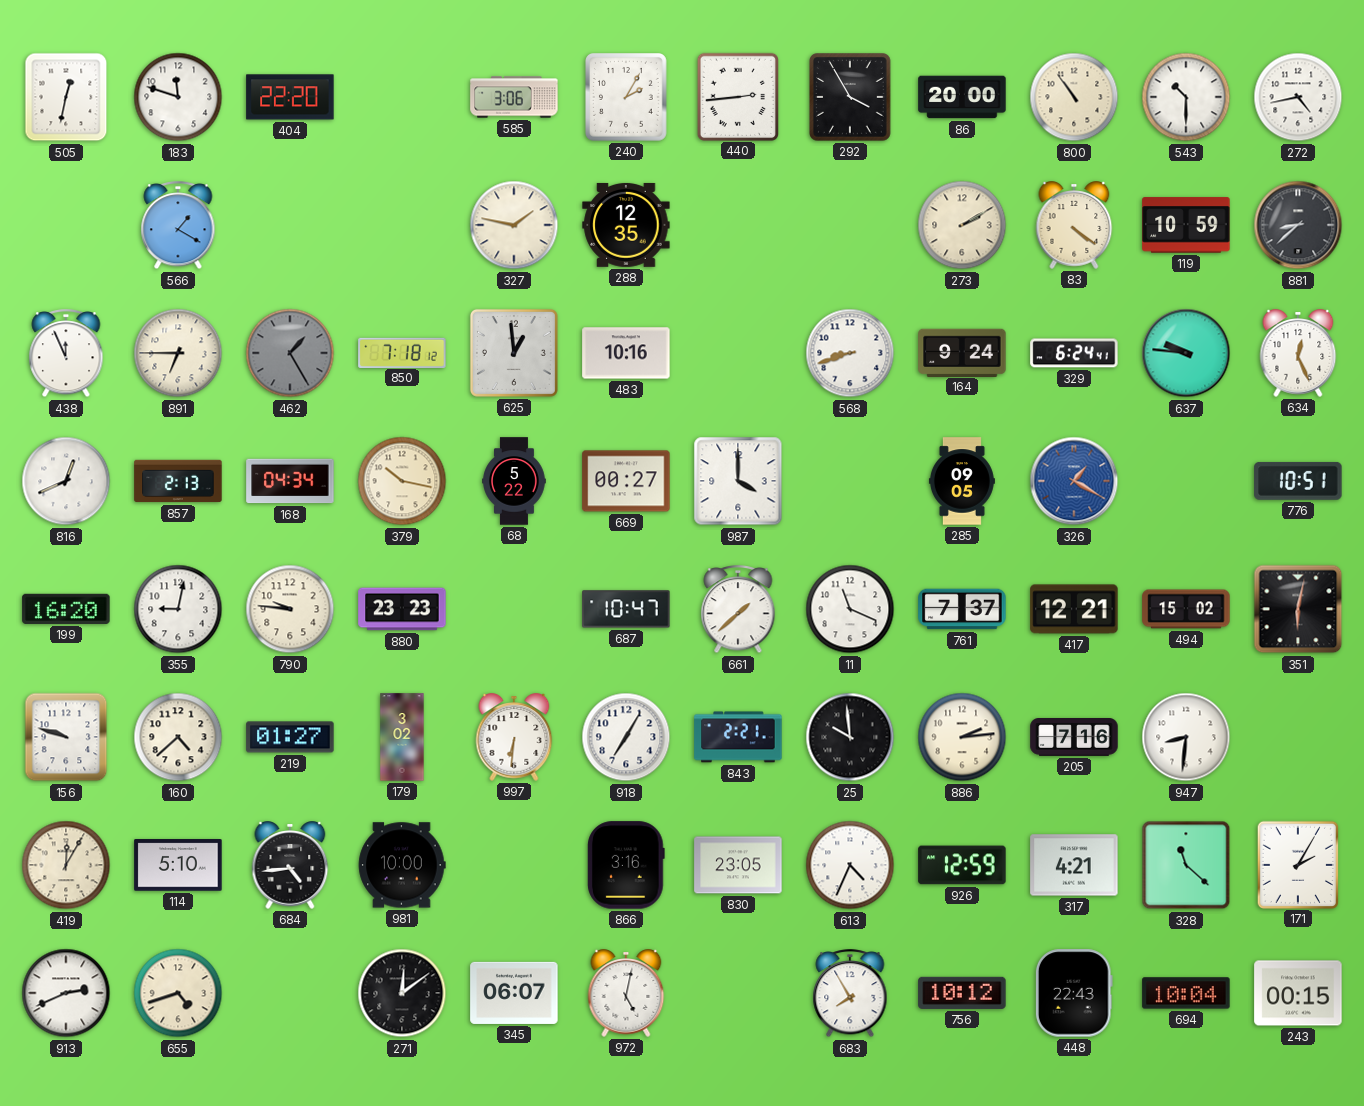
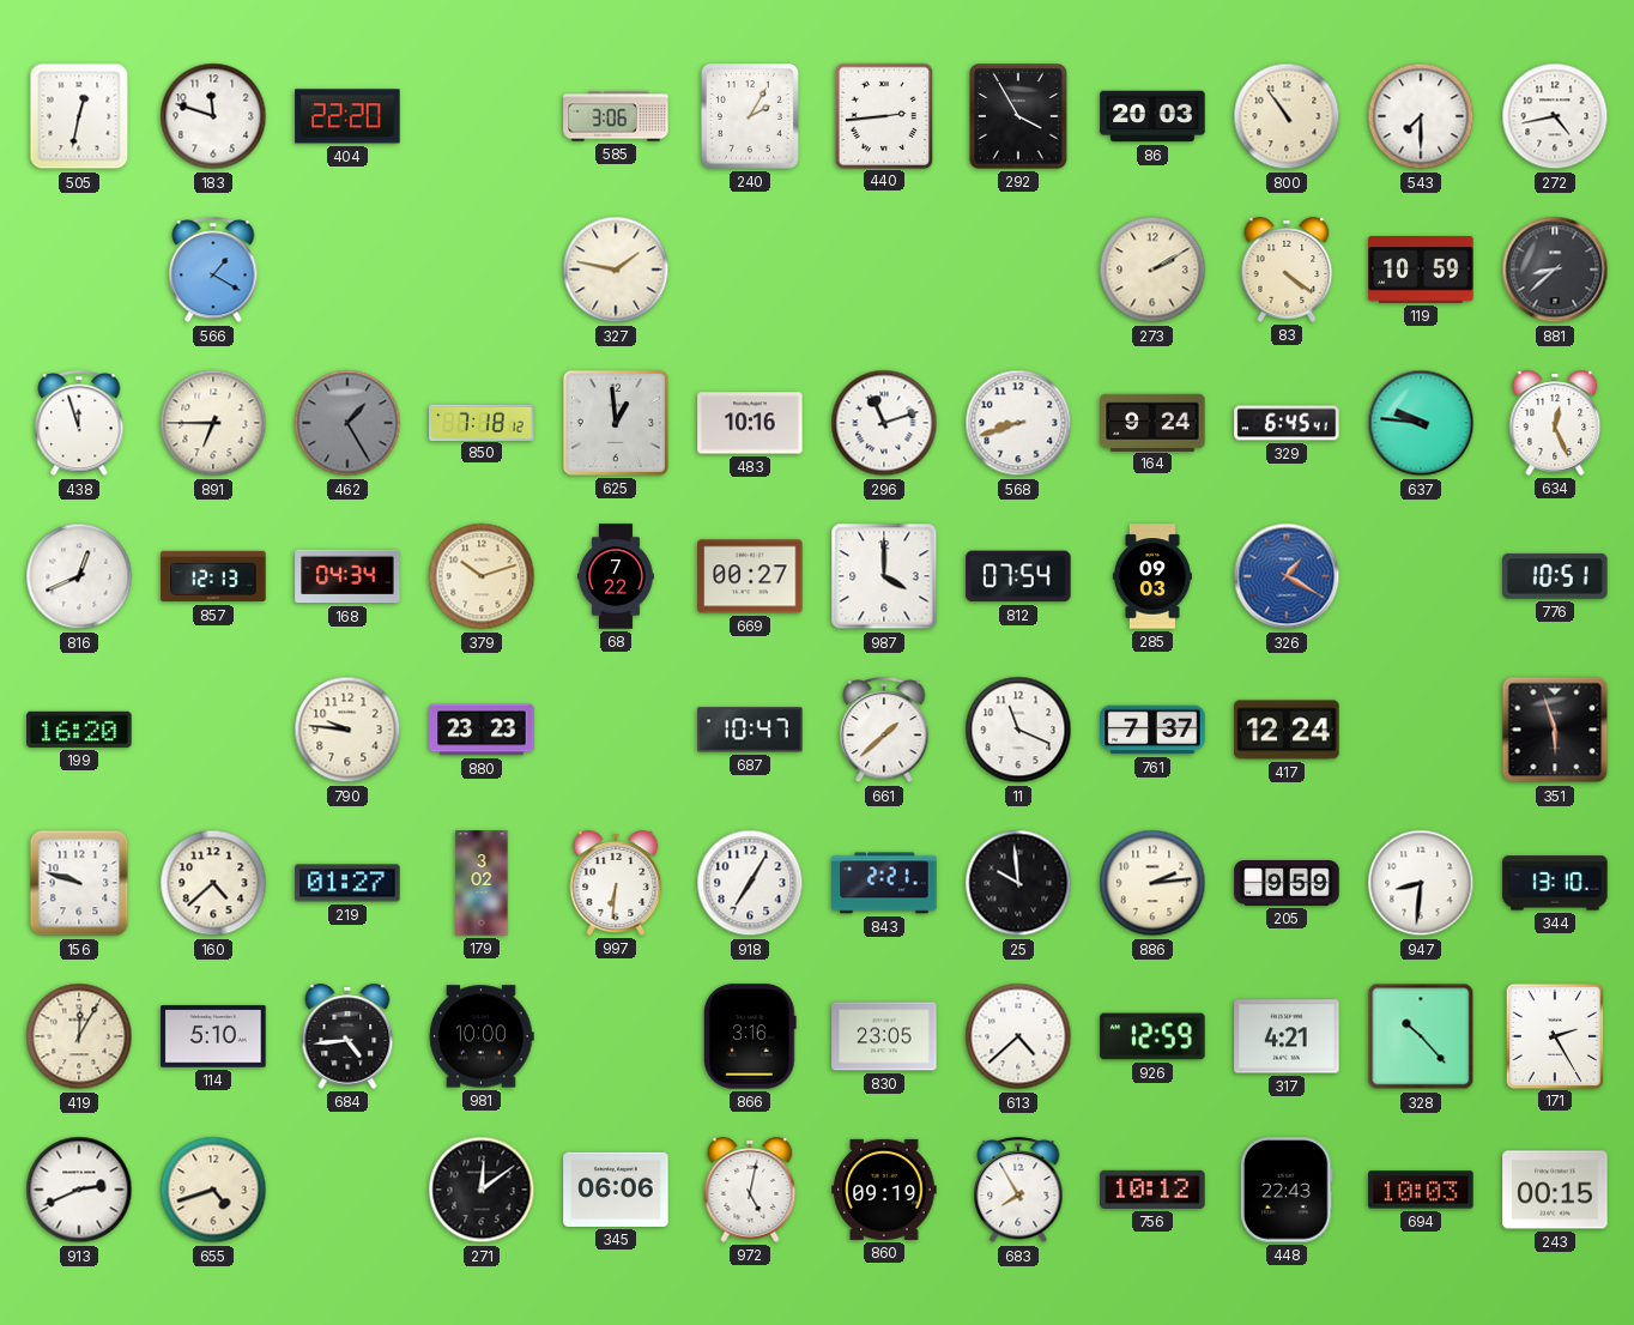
86: 20:00 -> 20:03 (1152, 116)
543: 10:30 -> 7:30 (1421, 116)
288: 12:35 -> none (626, 225)
438: 11:56 -> 11:57 (79, 424)
296: none -> 11:12 (884, 423)
329: 6:24 -> 6:45 (1287, 423)
857: 2:13 -> 12:13 (213, 576)
379: 10:17 -> 10:12 (482, 576)
68: 5:22 -> 7:22 (616, 576)
812: none -> 07:54 (1018, 576)
285: 09:05 -> 09:03 (1152, 576)
355: 9:02 -> none (178, 609)
417: 12:21 -> 12:24 (1287, 730)
494: 15:02 -> none (1186, 609)
351: 6:02 -> 5:57 (1555, 730)
205: 7:16 -> 9:59 (1287, 884)
344: none -> 13:10 (1555, 883)
613: 4:34 -> 4:38 (1018, 1036)
328: 11:22 -> 10:23 (1421, 1036)
171: 2:05 -> 2:25 (1554, 1035)
345: 06:07 -> 06:06 (616, 1190)
860: none -> 09:19 (884, 1190)
694: 10:04 -> 10:03 (1421, 1190)
